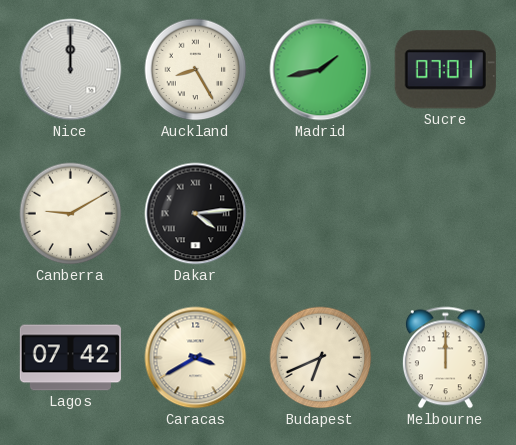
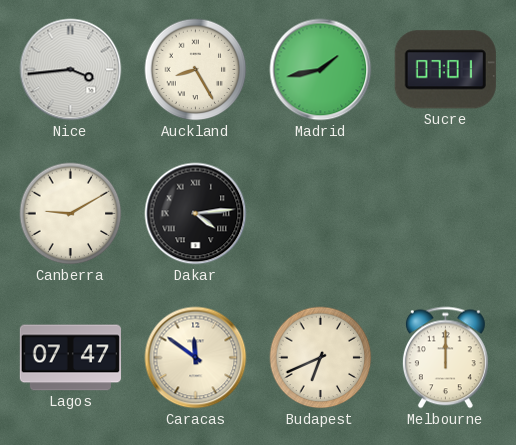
Nice: 12:00 -> 3:44 (71, 70)
Lagos: 07:42 -> 07:47 (70, 358)
Caracas: 3:40 -> 11:51 (196, 358)
